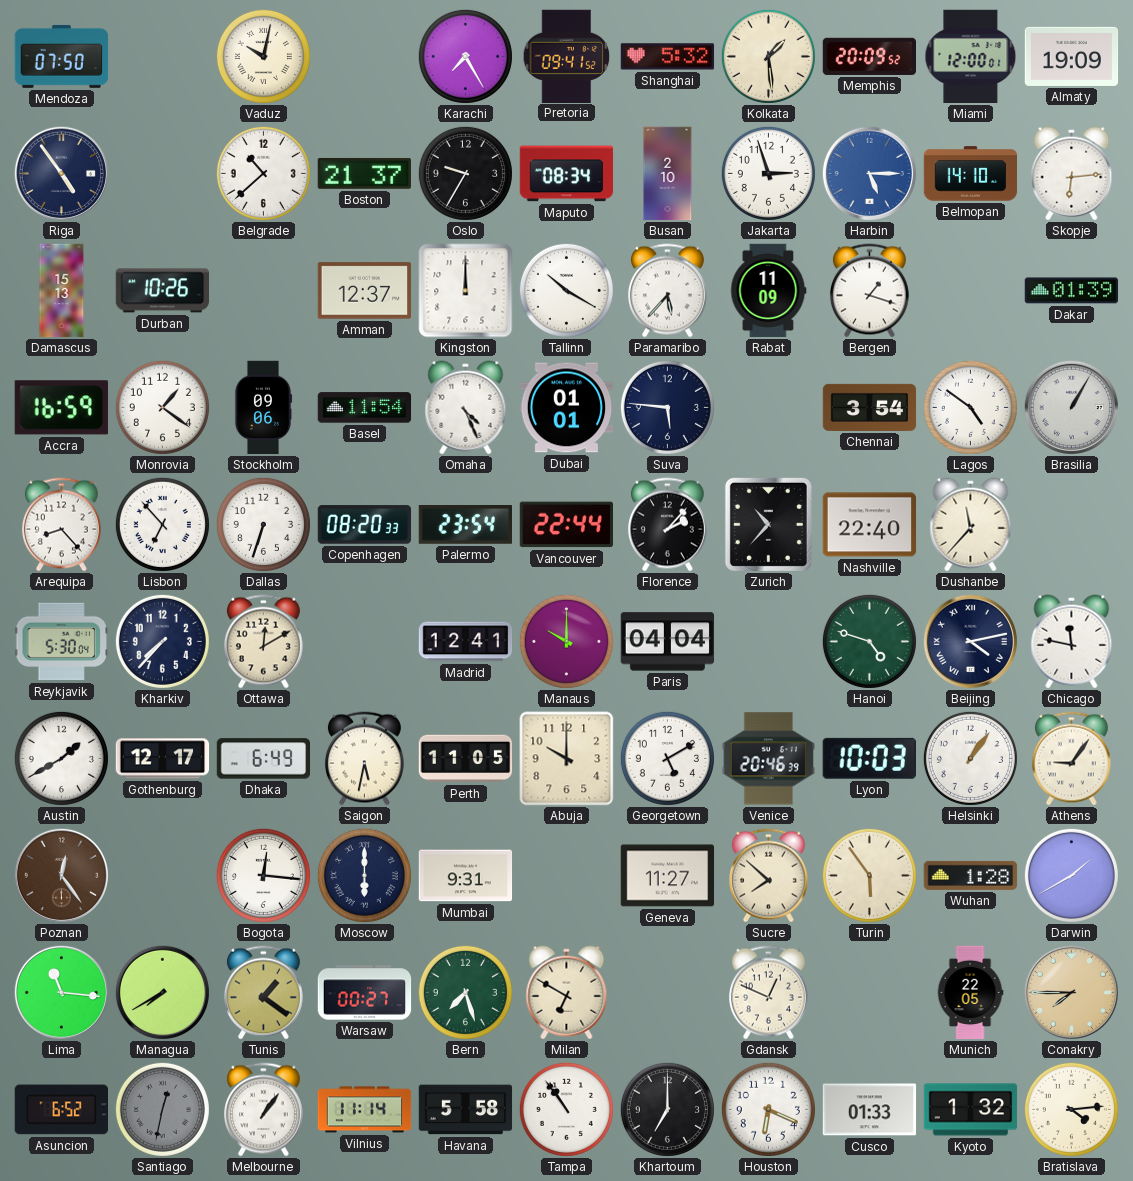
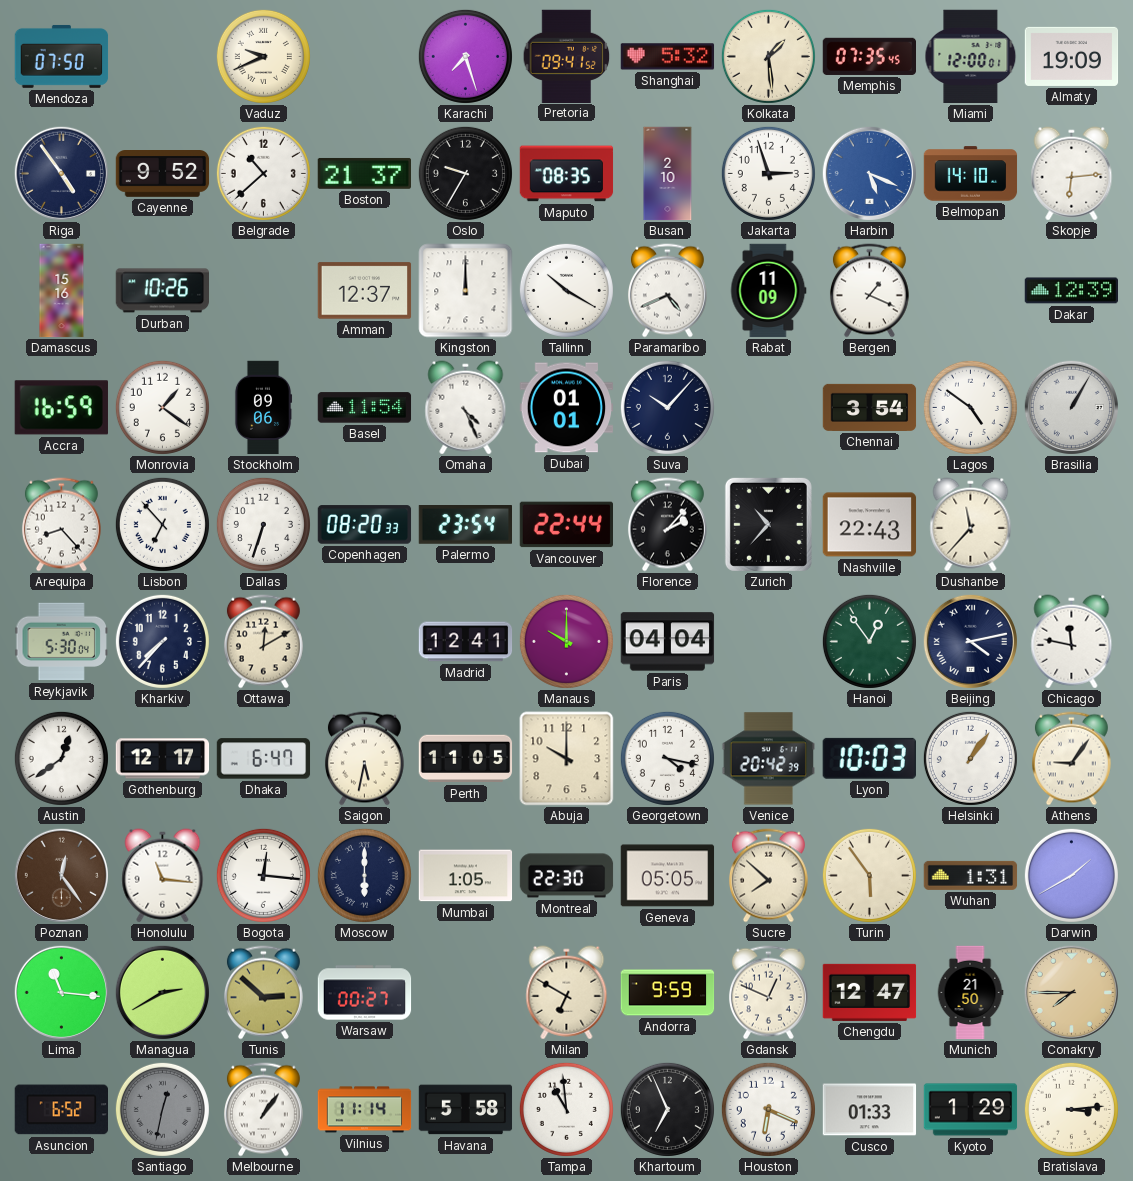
Vaduz: 10:02 -> 9:41 (263, 56)
Karachi: 7:25 -> 7:27 (465, 56)
Memphis: 20:09 -> 07:35 (869, 56)
Cayenne: none -> 9:52 (163, 174)
Maputo: 08:34 -> 08:35 (567, 174)
Harbin: 5:15 -> 5:19 (869, 173)
Damascus: 15:13 -> 15:16 (62, 291)
Paramaribo: 5:37 -> 4:41 (667, 291)
Bergen: 1:18 -> 1:19 (869, 291)
Dakar: 01:39 -> 12:39 (1072, 291)
Suva: 5:46 -> 10:07 (667, 407)
Nashville: 22:40 -> 22:43 (870, 525)
Hanoi: 4:48 -> 12:54 (869, 641)
Austin: 1:40 -> 12:39 (61, 758)
Dhaka: 6:49 -> 6:47 (264, 759)
Georgetown: 5:10 -> 4:17 (667, 758)
Venice: 20:46 -> 20:42 (769, 759)
Honolulu: none -> 11:16 (163, 876)
Mumbai: 9:31 -> 1:05 (466, 876)
Montreal: none -> 22:30 (567, 876)
Geneva: 11:27 -> 05:05 (668, 876)
Wuhan: 1:28 -> 1:31 (971, 875)
Managua: 7:40 -> 2:40 (162, 992)
Tunis: 1:21 -> 2:52 (263, 993)
Bern: 7:27 -> none (465, 992)
Andorra: none -> 9:59 (668, 993)
Chengdu: none -> 12:47 (870, 992)
Munich: 22:05 -> 21:50 (970, 993)
Tampa: 10:54 -> 10:59 (566, 1109)
Khartoum: 7:00 -> 6:56 (667, 1109)
Kyoto: 1:32 -> 1:29 (971, 1110)
Bratislava: 4:14 -> 3:14 (1071, 1109)
